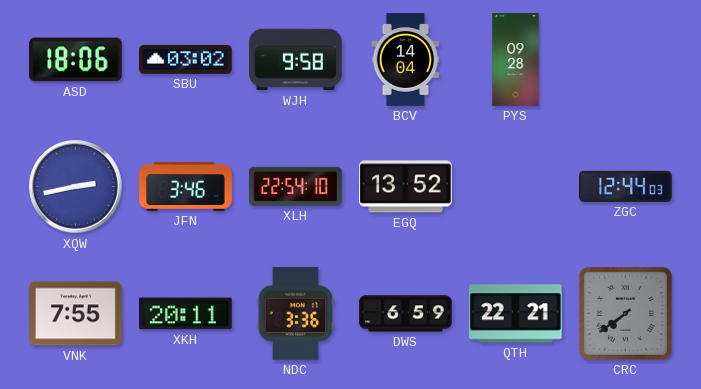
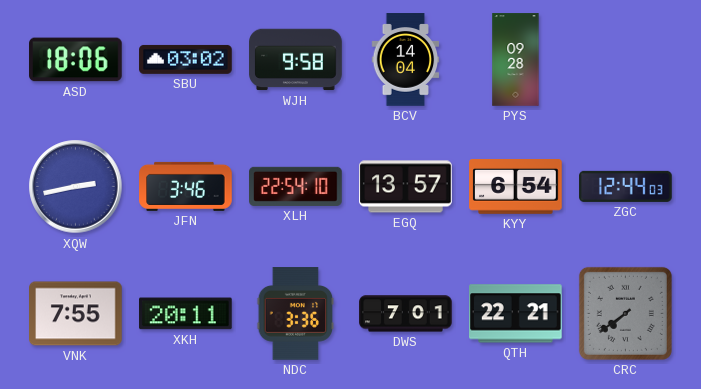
EGQ: 13:52 -> 13:57 (406, 187)
KYY: none -> 6:54 (516, 187)
DWS: 6:59 -> 7:01 (406, 314)
